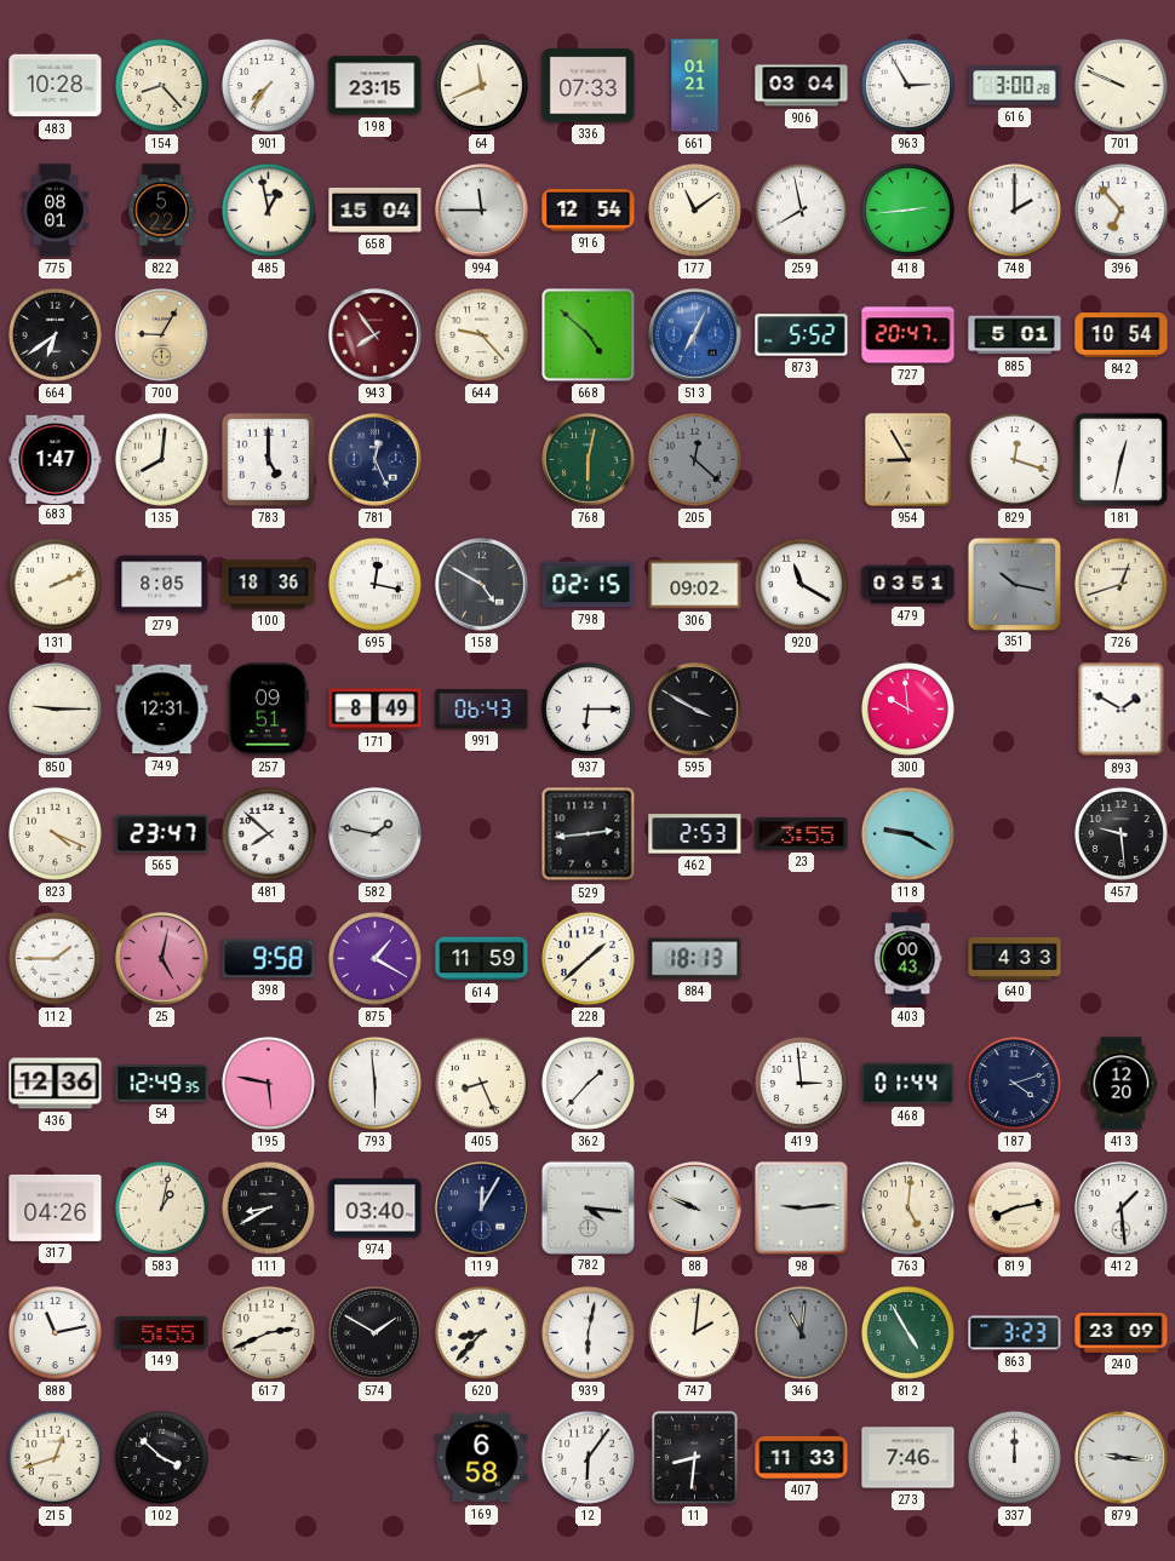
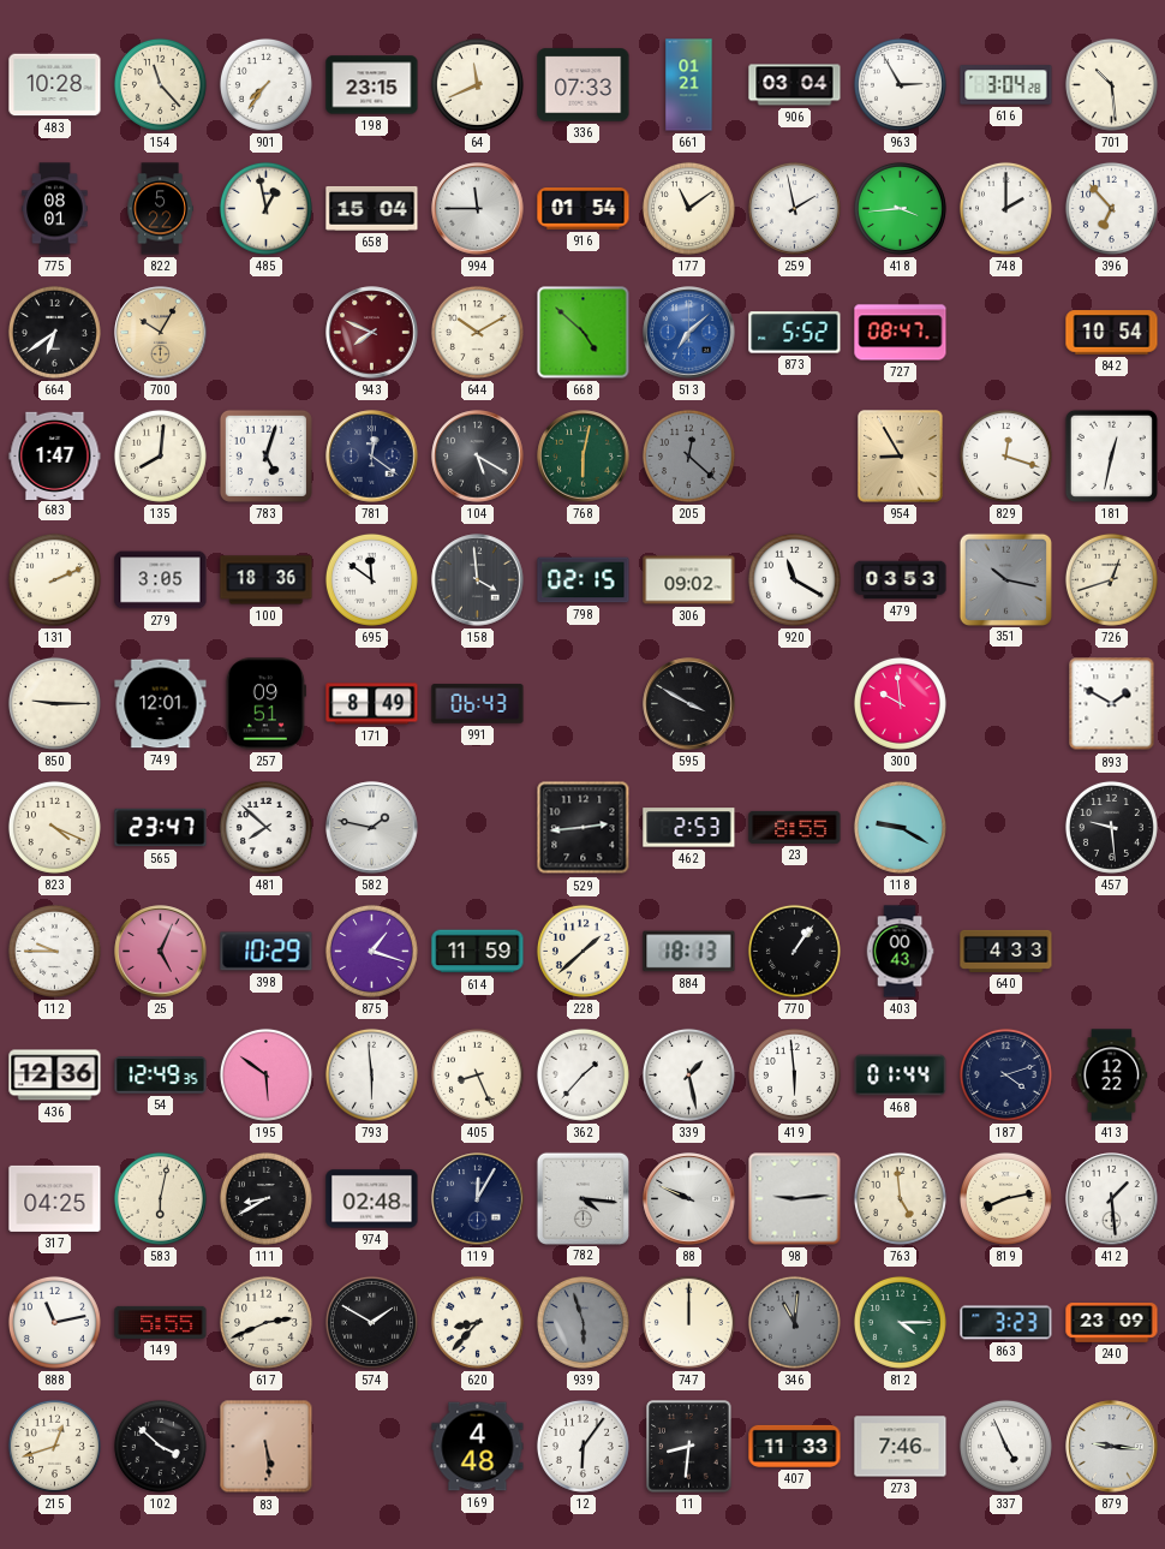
154: 8:23 -> 11:23 (160, 84)
616: 3:00 -> 3:04 (1006, 85)
701: 9:49 -> 10:29 (1111, 84)
916: 12:54 -> 01:54 (584, 209)
259: 7:58 -> 1:58 (794, 208)
418: 2:44 -> 3:44 (900, 208)
700: 9:05 -> 10:05 (161, 333)
943: 7:54 -> 7:49 (372, 333)
644: 9:23 -> 10:10 (477, 332)
513: 7:04 -> 7:08 (689, 333)
727: 20:47 -> 08:47 (901, 333)
885: 5:01 -> none (1015, 335)
783: 5:00 -> 5:03 (265, 455)
781: 12:26 -> 12:21 (372, 457)
104: none -> 5:20 (478, 457)
279: 8:05 -> 3:05 (161, 580)
695: 12:17 -> 11:51 (371, 579)
158: 4:50 -> 3:59 (478, 580)
479: 03:51 -> 03:53 (901, 580)
749: 12:31 -> 12:01 (161, 704)
937: 6:15 -> none (587, 708)
23: 3:55 -> 8:55 (795, 827)
112: 1:45 -> 9:45 (54, 951)
25: 5:02 -> 5:04 (161, 952)
398: 9:58 -> 10:29 (267, 952)
875: 1:20 -> 1:18 (371, 951)
770: none -> 1:06 (794, 951)
195: 5:47 -> 5:51 (265, 1074)
339: none -> 1:28 (688, 1074)
419: 2:59 -> 5:59 (794, 1074)
413: 12:20 -> 12:22 (1112, 1076)
317: 04:26 -> 04:25 (55, 1198)
583: 1:02 -> 6:02 (160, 1198)
974: 03:40 -> 02:48 (372, 1199)
763: 5:01 -> 4:59 (900, 1198)
939: 6:02 -> 5:57 (582, 1322)
939 dial: white -> grey (582, 1322)
747: 2:01 -> 12:00 (688, 1322)
812: 4:55 -> 4:15 (900, 1322)
83: none -> 5:29 (267, 1447)
169: 6:58 -> 4:48 (478, 1447)
337: 12:00 -> 4:56 (1005, 1446)
